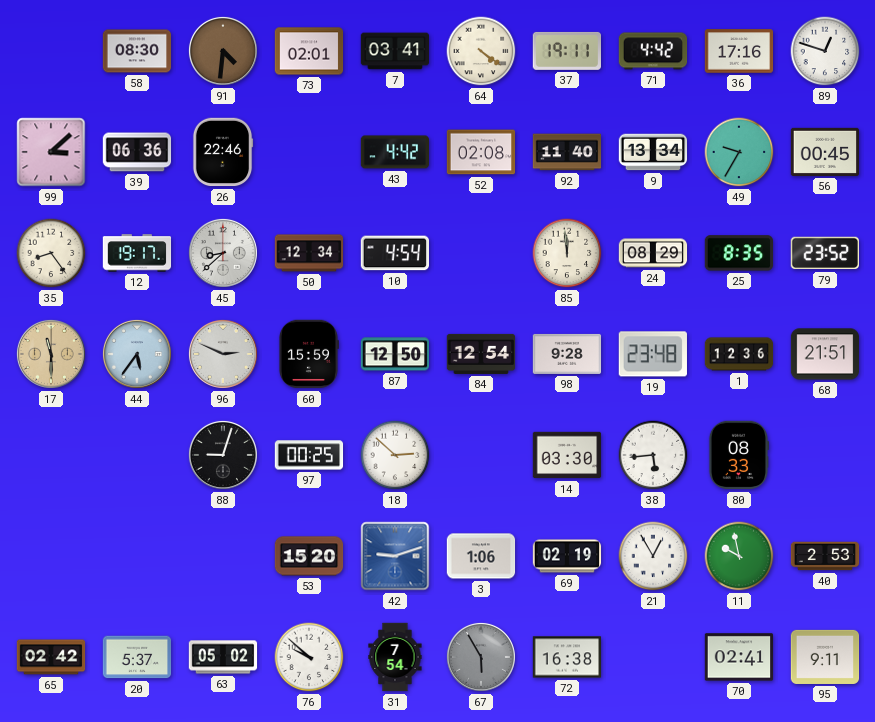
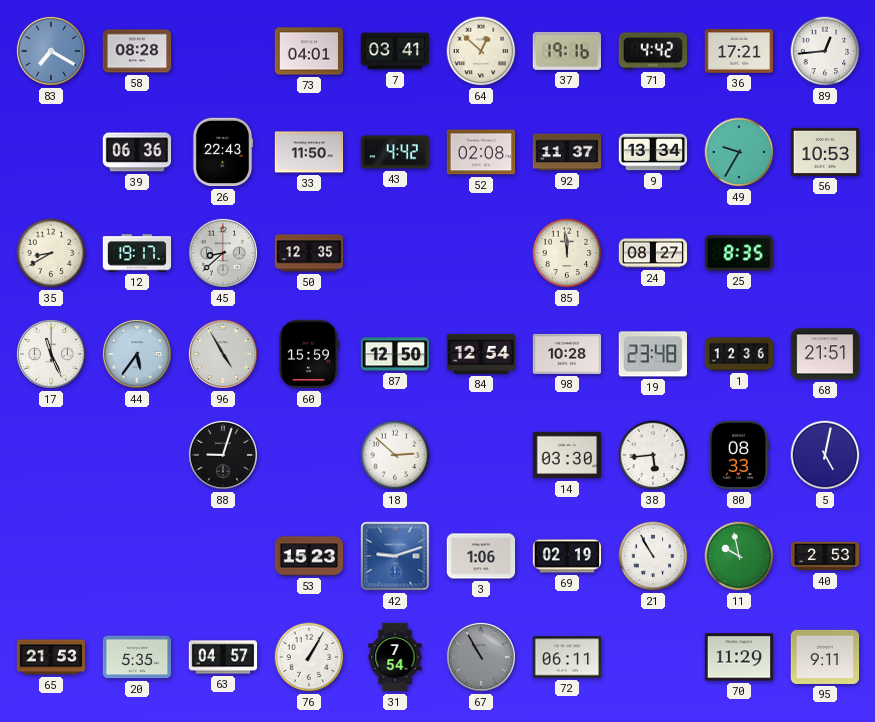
83: none -> 7:20 (51, 51)
58: 08:30 -> 08:28 (137, 51)
91: 4:31 -> none (223, 51)
73: 02:01 -> 04:01 (309, 51)
64: 4:21 -> 12:52 (481, 51)
37: 19:11 -> 19:16 (566, 51)
36: 17:16 -> 17:21 (739, 51)
89: 12:48 -> 12:44 (825, 51)
99: 3:08 -> none (51, 152)
26: 22:46 -> 22:43 (223, 152)
33: none -> 11:50 (309, 152)
92: 11:40 -> 11:37 (567, 152)
56: 00:45 -> 10:53 (825, 152)
35: 8:24 -> 8:40 (51, 253)
50: 12:34 -> 12:35 (309, 253)
10: 4:54 -> none (394, 253)
24: 08:29 -> 08:27 (653, 253)
79: 23:52 -> none (824, 253)
17: 11:30 -> 11:26 (51, 354)
17 dial: champagne -> white (51, 354)
96: 2:49 -> 4:55 (223, 354)
98: 9:28 -> 10:28 (567, 354)
97: 00:25 -> none (309, 455)
5: none -> 5:02 (825, 455)
53: 15:20 -> 15:23 (309, 556)
21: 12:55 -> 10:55 (653, 556)
65: 02:42 -> 21:53 (51, 657)
20: 5:37 -> 5:35 (137, 657)
63: 05:02 -> 04:57 (223, 657)
76: 9:52 -> 1:05 (309, 657)
67: 5:55 -> 10:55 (481, 657)
72: 16:38 -> 06:11 (567, 657)
70: 02:41 -> 11:29 (739, 657)
